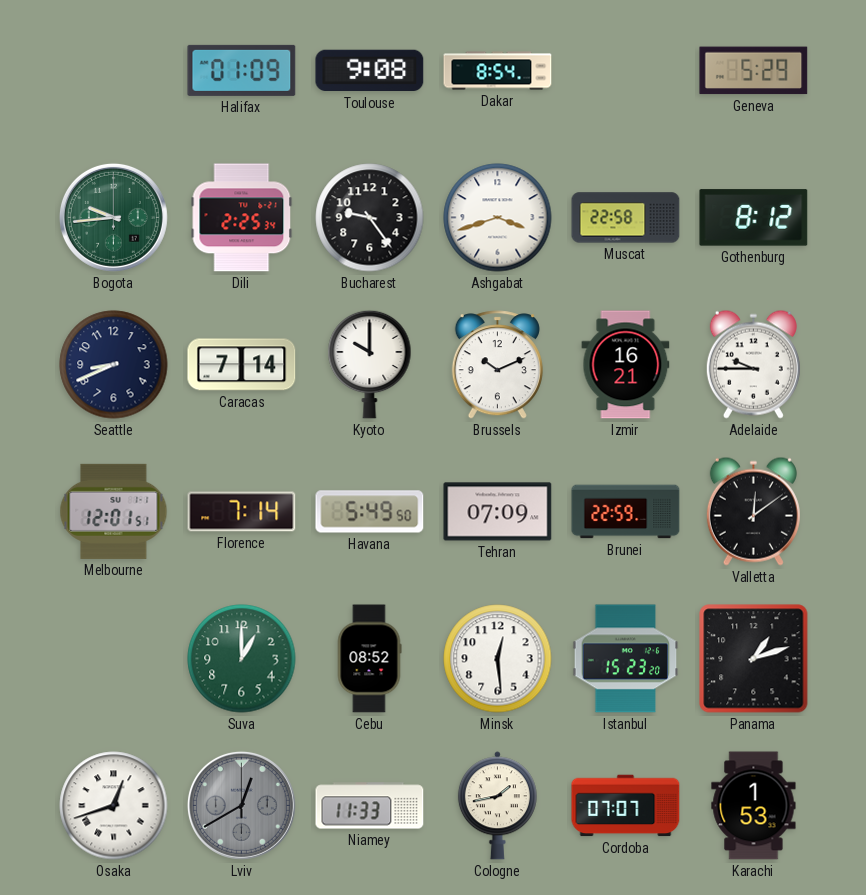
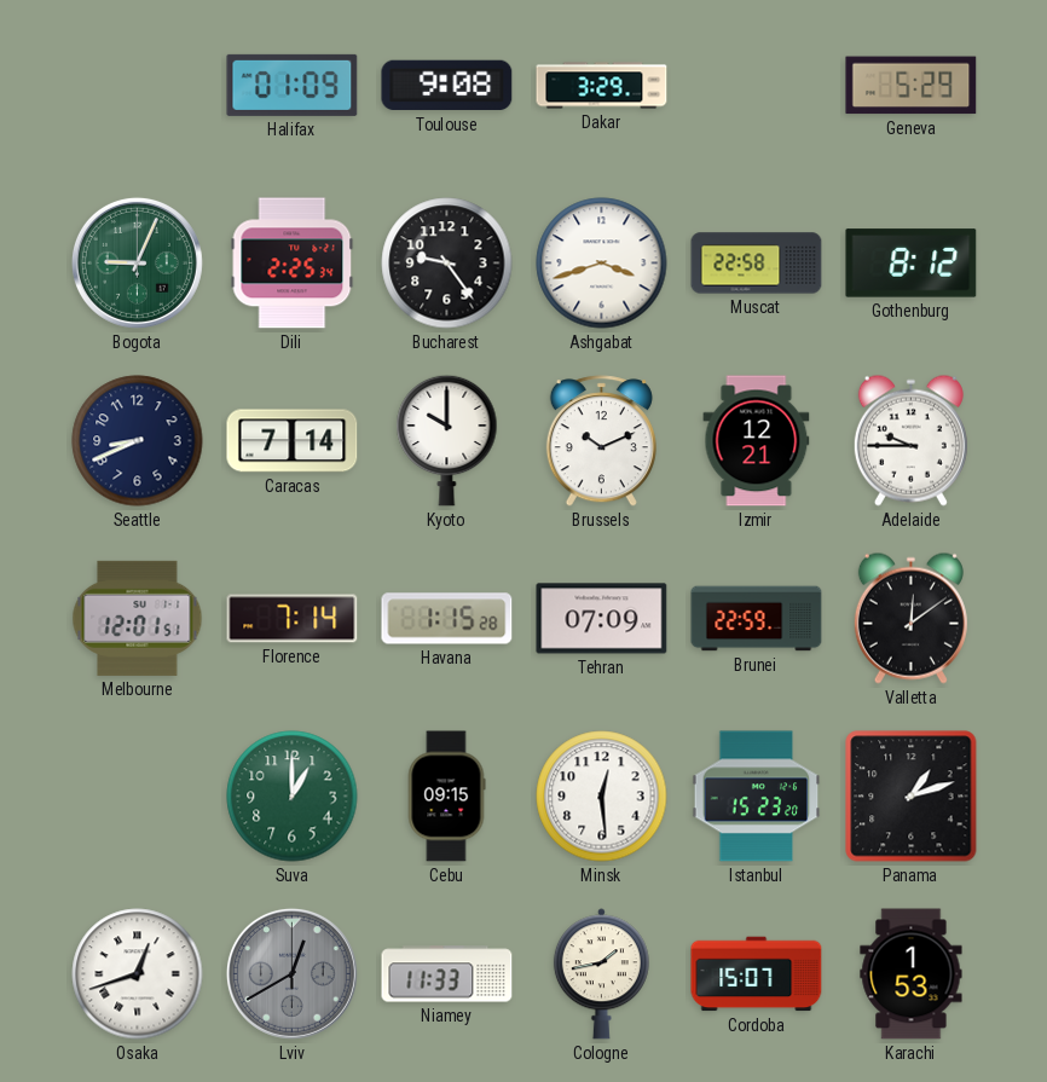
Dakar: 8:54 -> 3:29 (602, 86)
Bogota: 9:44 -> 9:04 (137, 262)
Izmir: 16:21 -> 12:21 (757, 441)
Havana: 5:49 -> 1:15 (447, 619)
Cebu: 08:52 -> 09:15 (446, 797)
Cordoba: 07:07 -> 15:07 (757, 974)
